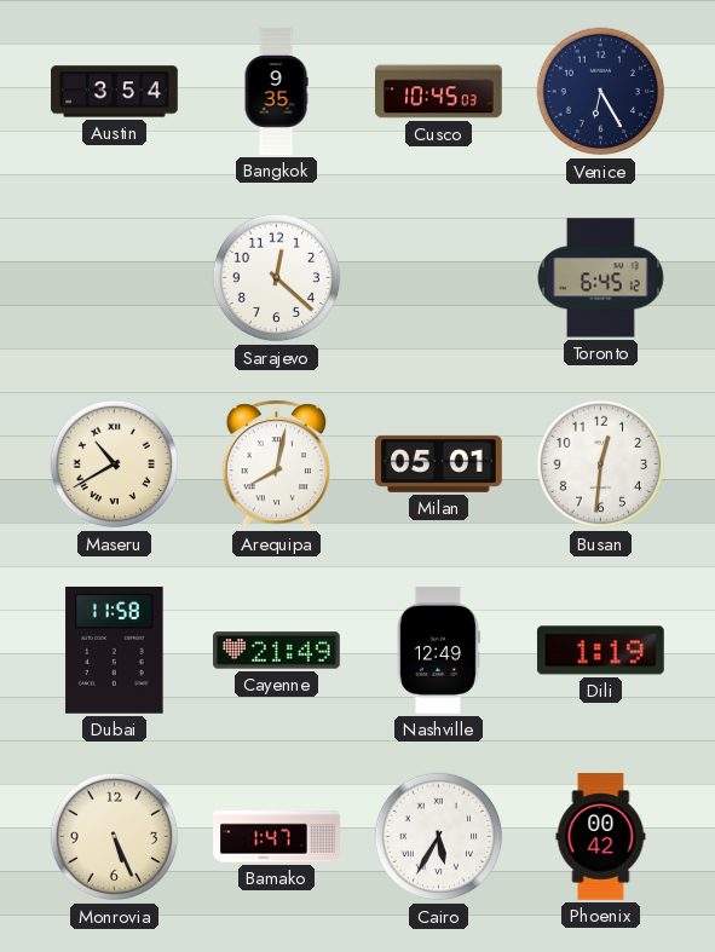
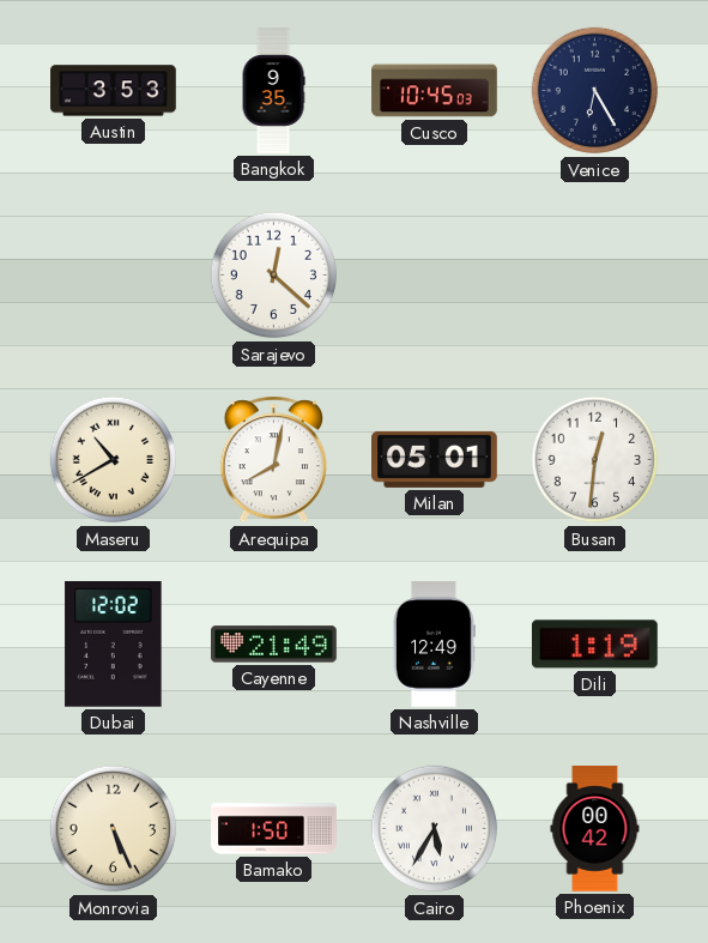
Austin: 3:54 -> 3:53 (114, 91)
Toronto: 6:45 -> none (600, 278)
Dubai: 11:58 -> 12:02 (114, 643)
Bamako: 1:47 -> 1:50 (274, 829)
